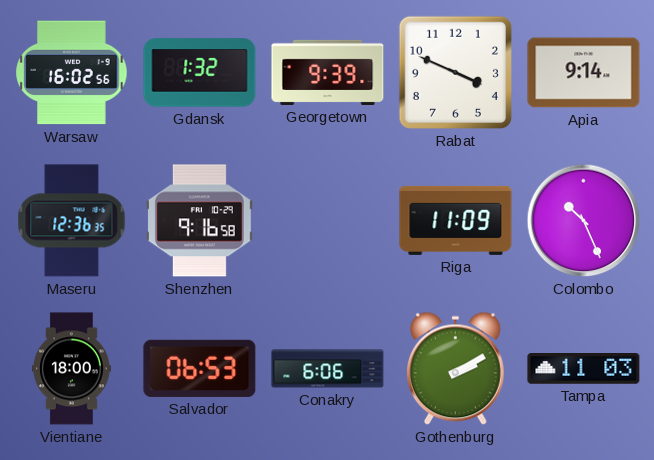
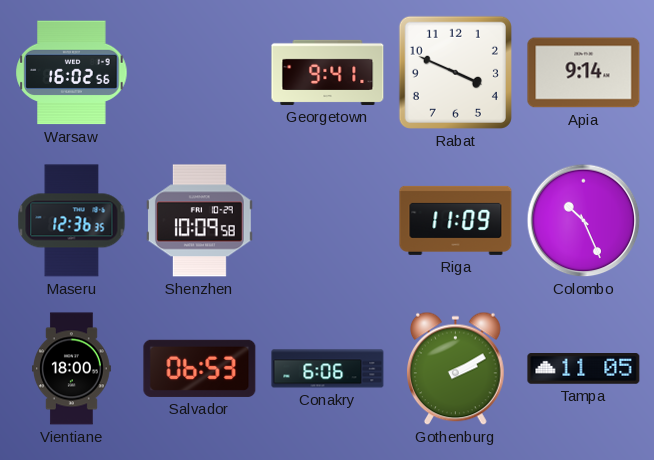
Gdansk: 1:32 -> none (200, 73)
Georgetown: 9:39 -> 9:41 (328, 72)
Shenzhen: 9:16 -> 10:09 (199, 221)
Tampa: 11:03 -> 11:05 (584, 369)
